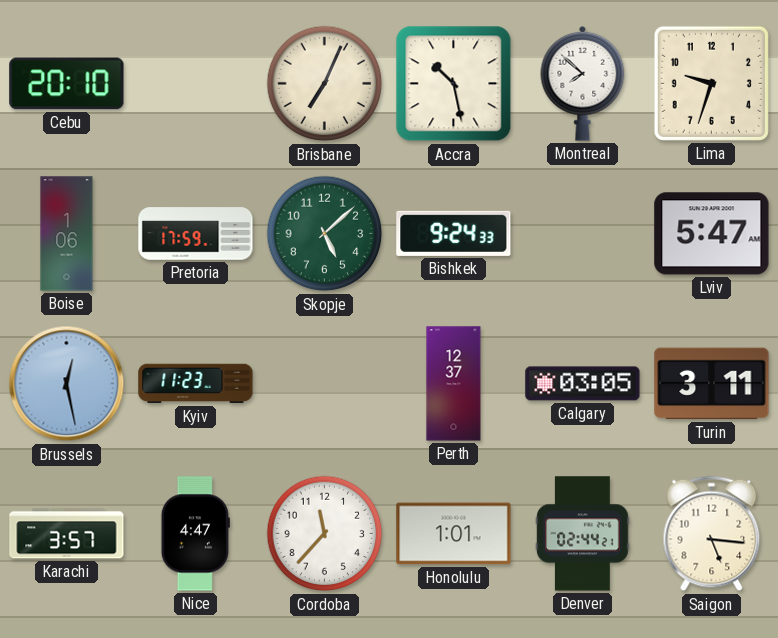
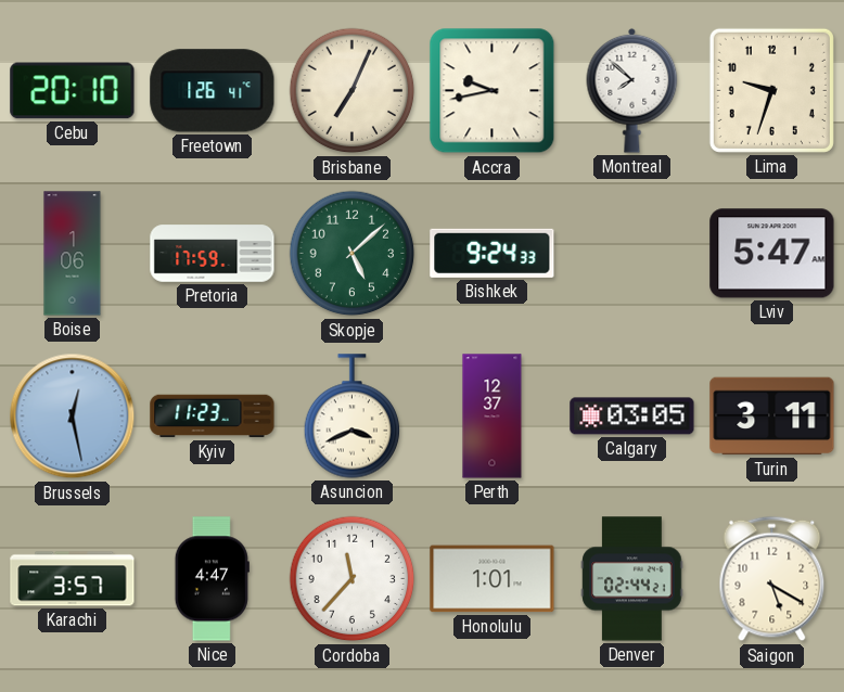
Freetown: none -> 1:26 (213, 91)
Accra: 10:28 -> 9:43 (493, 91)
Asuncion: none -> 3:41 (353, 417)
Saigon: 5:16 -> 5:20 (772, 579)
